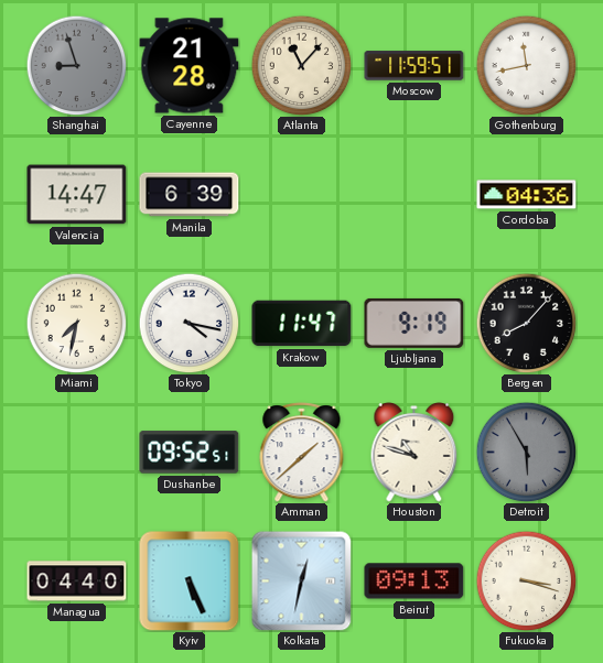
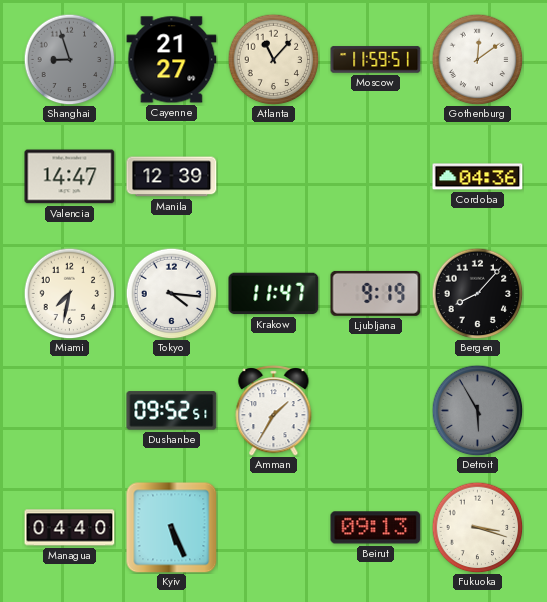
Cayenne: 21:28 -> 21:27 (172, 60)
Gothenburg: 11:43 -> 12:09 (477, 59)
Manila: 6:39 -> 12:39 (172, 177)
Tokyo: 4:17 -> 4:16 (171, 293)
Amman: 1:38 -> 1:35 (274, 411)
Houston: 10:48 -> none (414, 453)
Kolkata: 12:32 -> none (301, 580)
